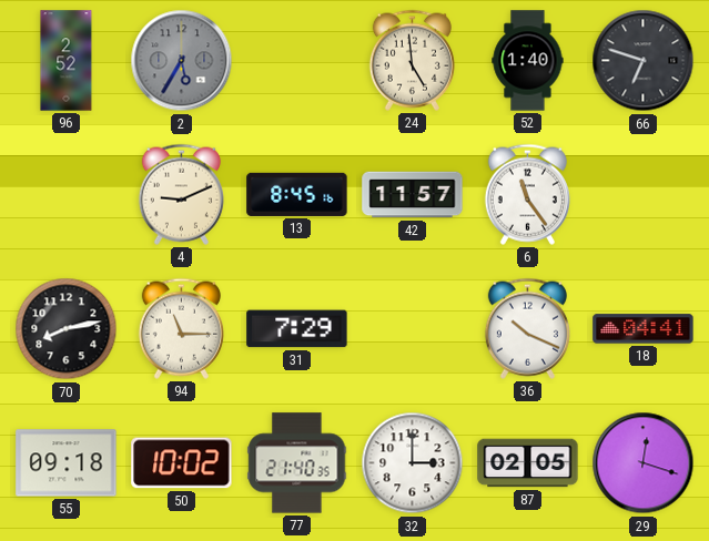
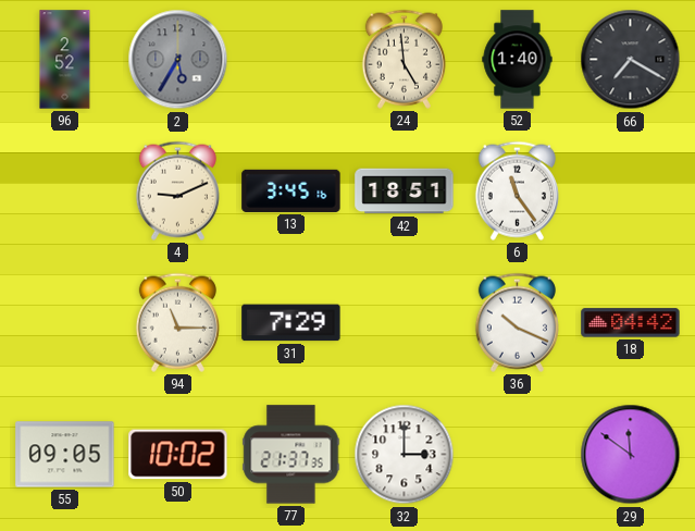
66: 6:48 -> 7:20 (631, 60)
13: 8:45 -> 3:45 (291, 190)
42: 11:57 -> 18:51 (405, 192)
70: 8:13 -> none (67, 329)
18: 04:41 -> 04:42 (631, 323)
55: 09:18 -> 09:05 (65, 455)
77: 21:40 -> 21:37 (291, 455)
87: 02:05 -> none (528, 463)
29: 12:18 -> 11:51 (631, 455)
